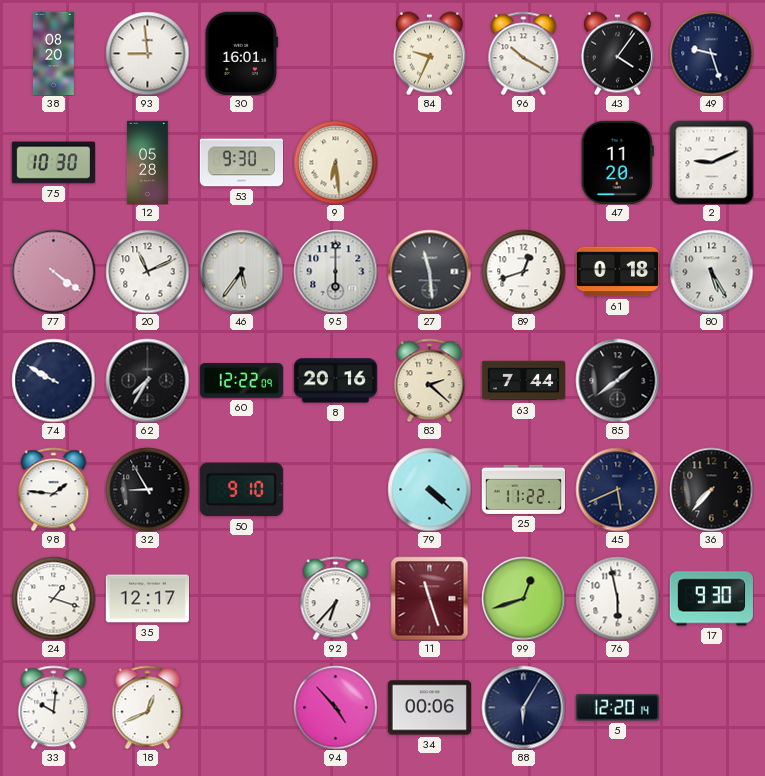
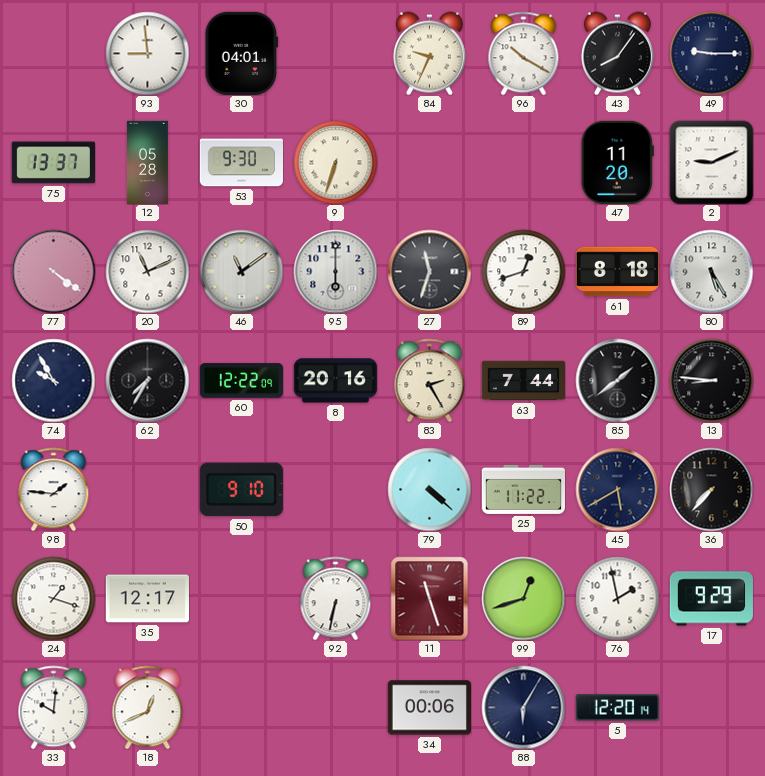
38: 08:20 -> none (53, 53)
30: 16:01 -> 04:01 (242, 53)
43: 4:06 -> 8:06 (617, 53)
49: 9:27 -> 9:15 (711, 53)
75: 10:30 -> 13:37 (53, 163)
9: 6:29 -> 6:33 (335, 162)
46: 5:36 -> 11:09 (241, 271)
27: 11:29 -> 11:33 (429, 271)
61: 0:18 -> 8:18 (617, 272)
74: 9:50 -> 9:55 (53, 380)
83: 2:22 -> 2:25 (430, 380)
13: none -> 8:46 (711, 380)
32: 8:55 -> none (147, 489)
45: 5:41 -> 5:40 (617, 489)
92: 6:37 -> 6:32 (336, 598)
76: 5:58 -> 1:58 (617, 598)
17: 9:30 -> 9:29 (711, 599)
94: 4:53 -> none (335, 707)
